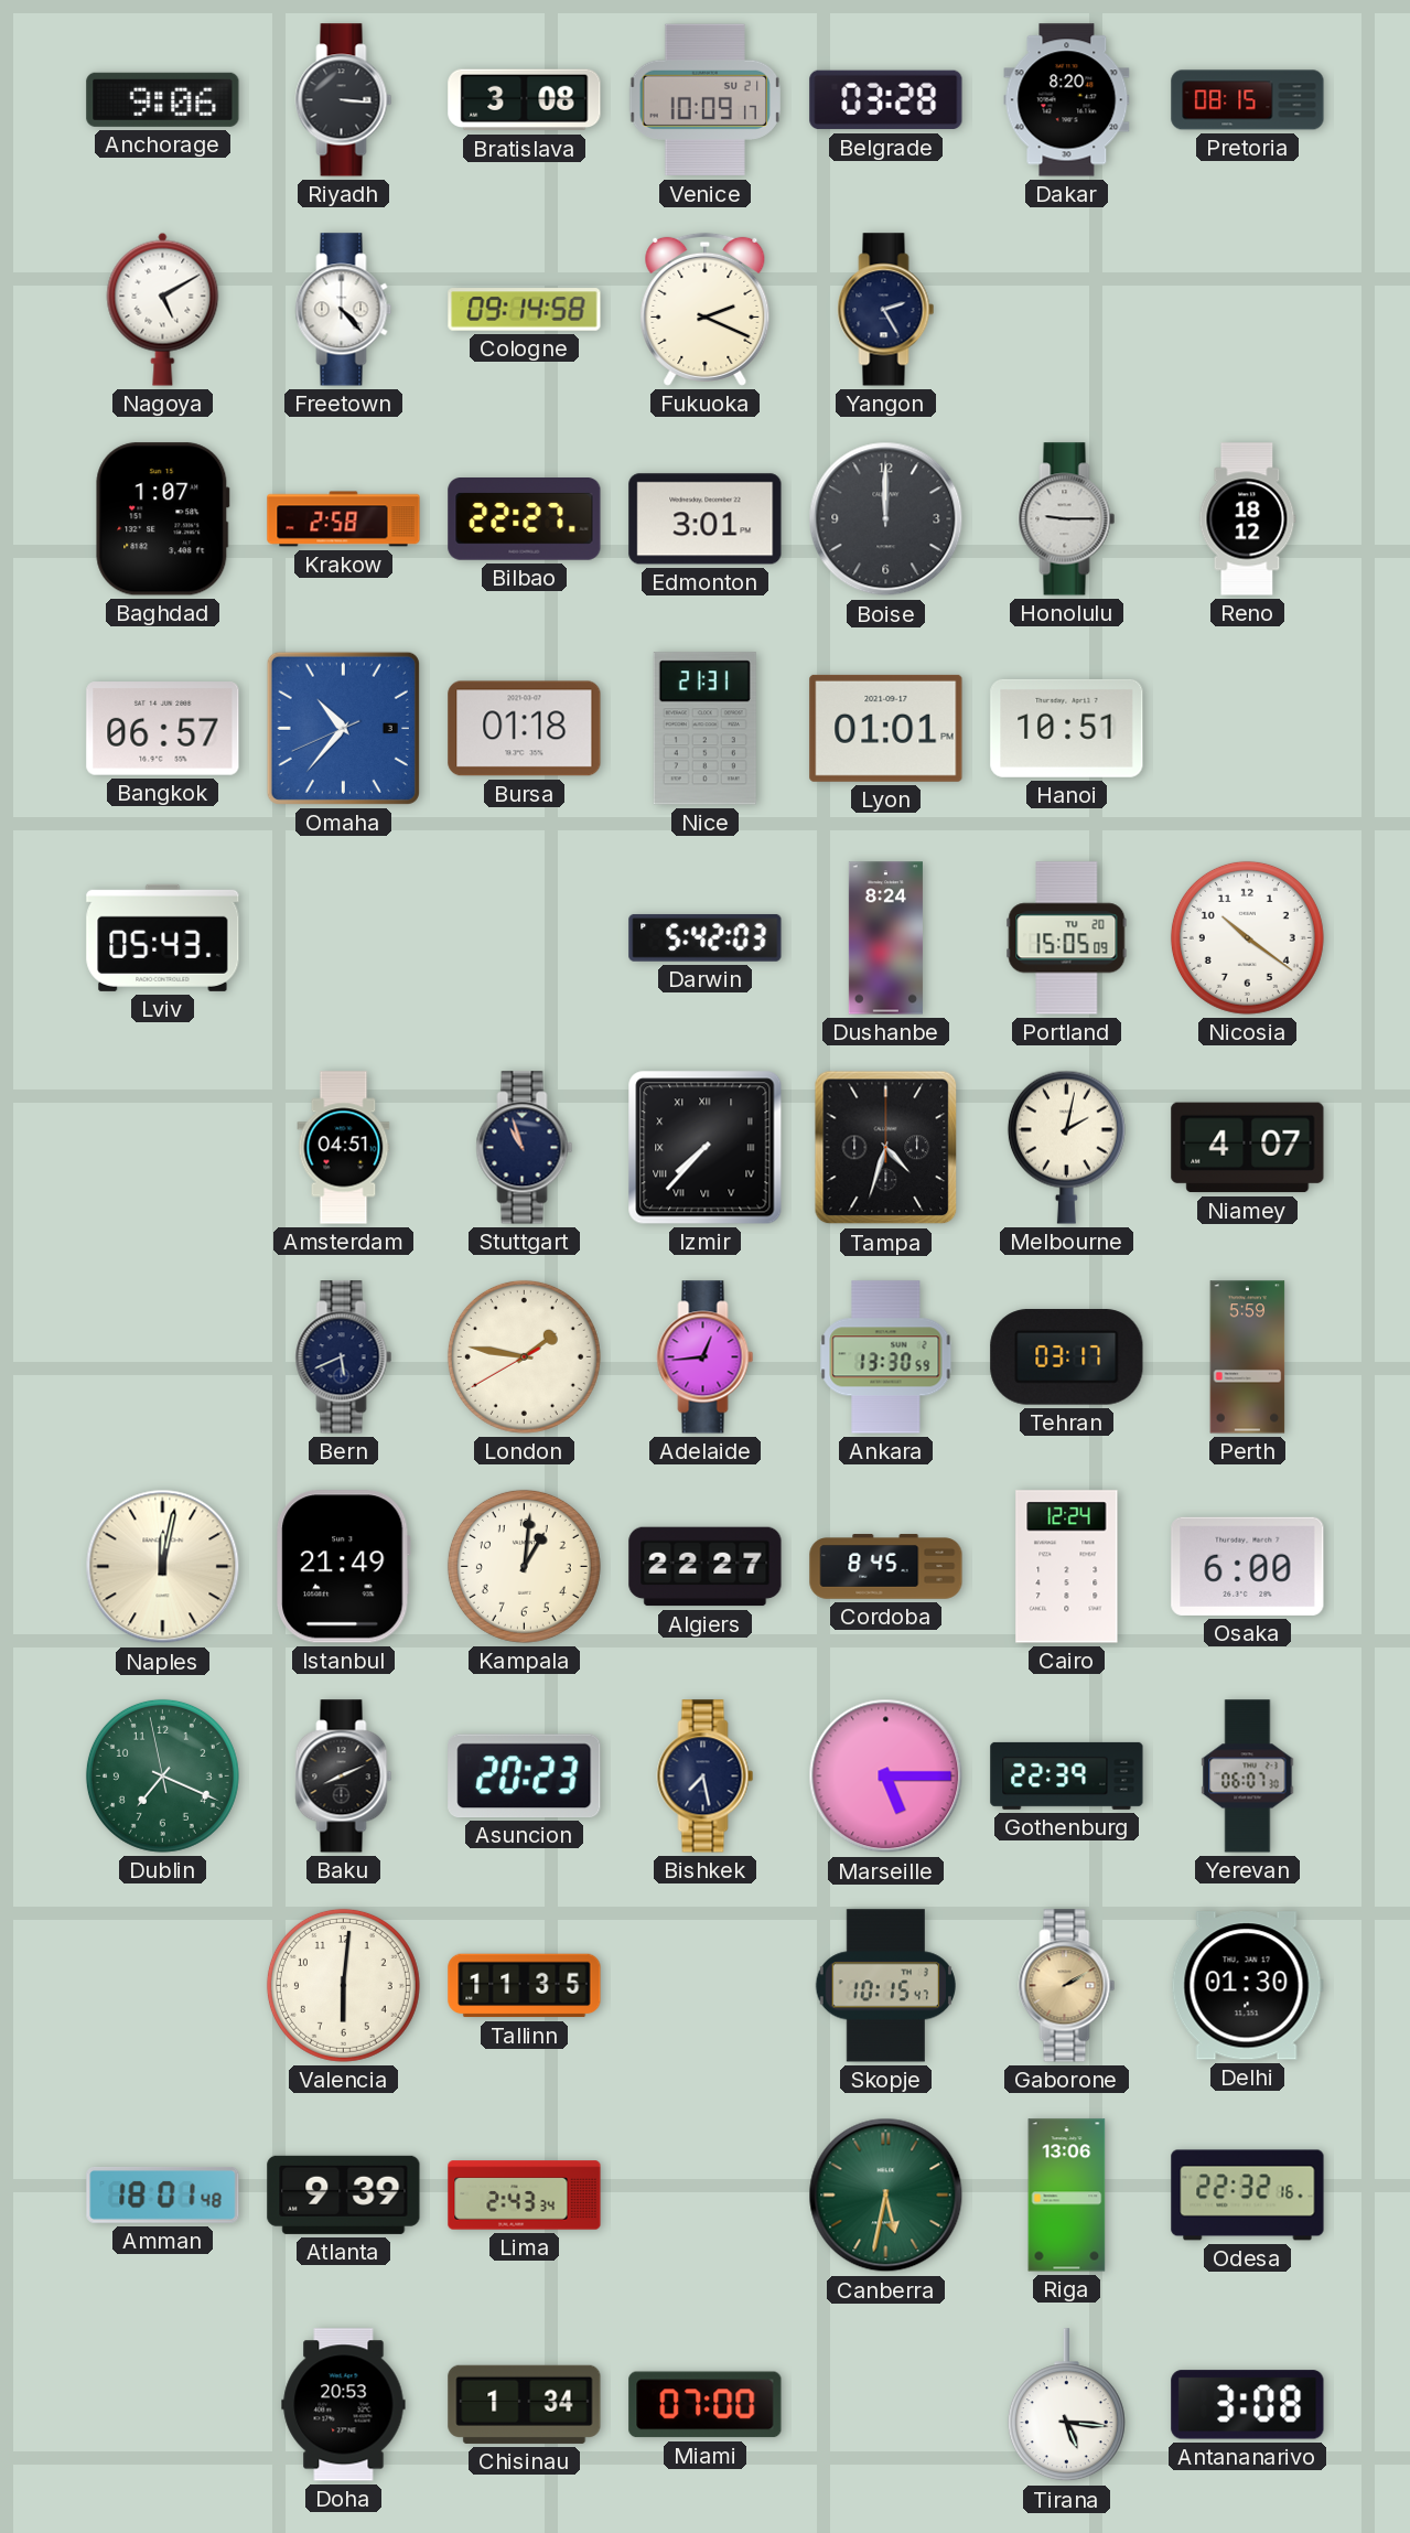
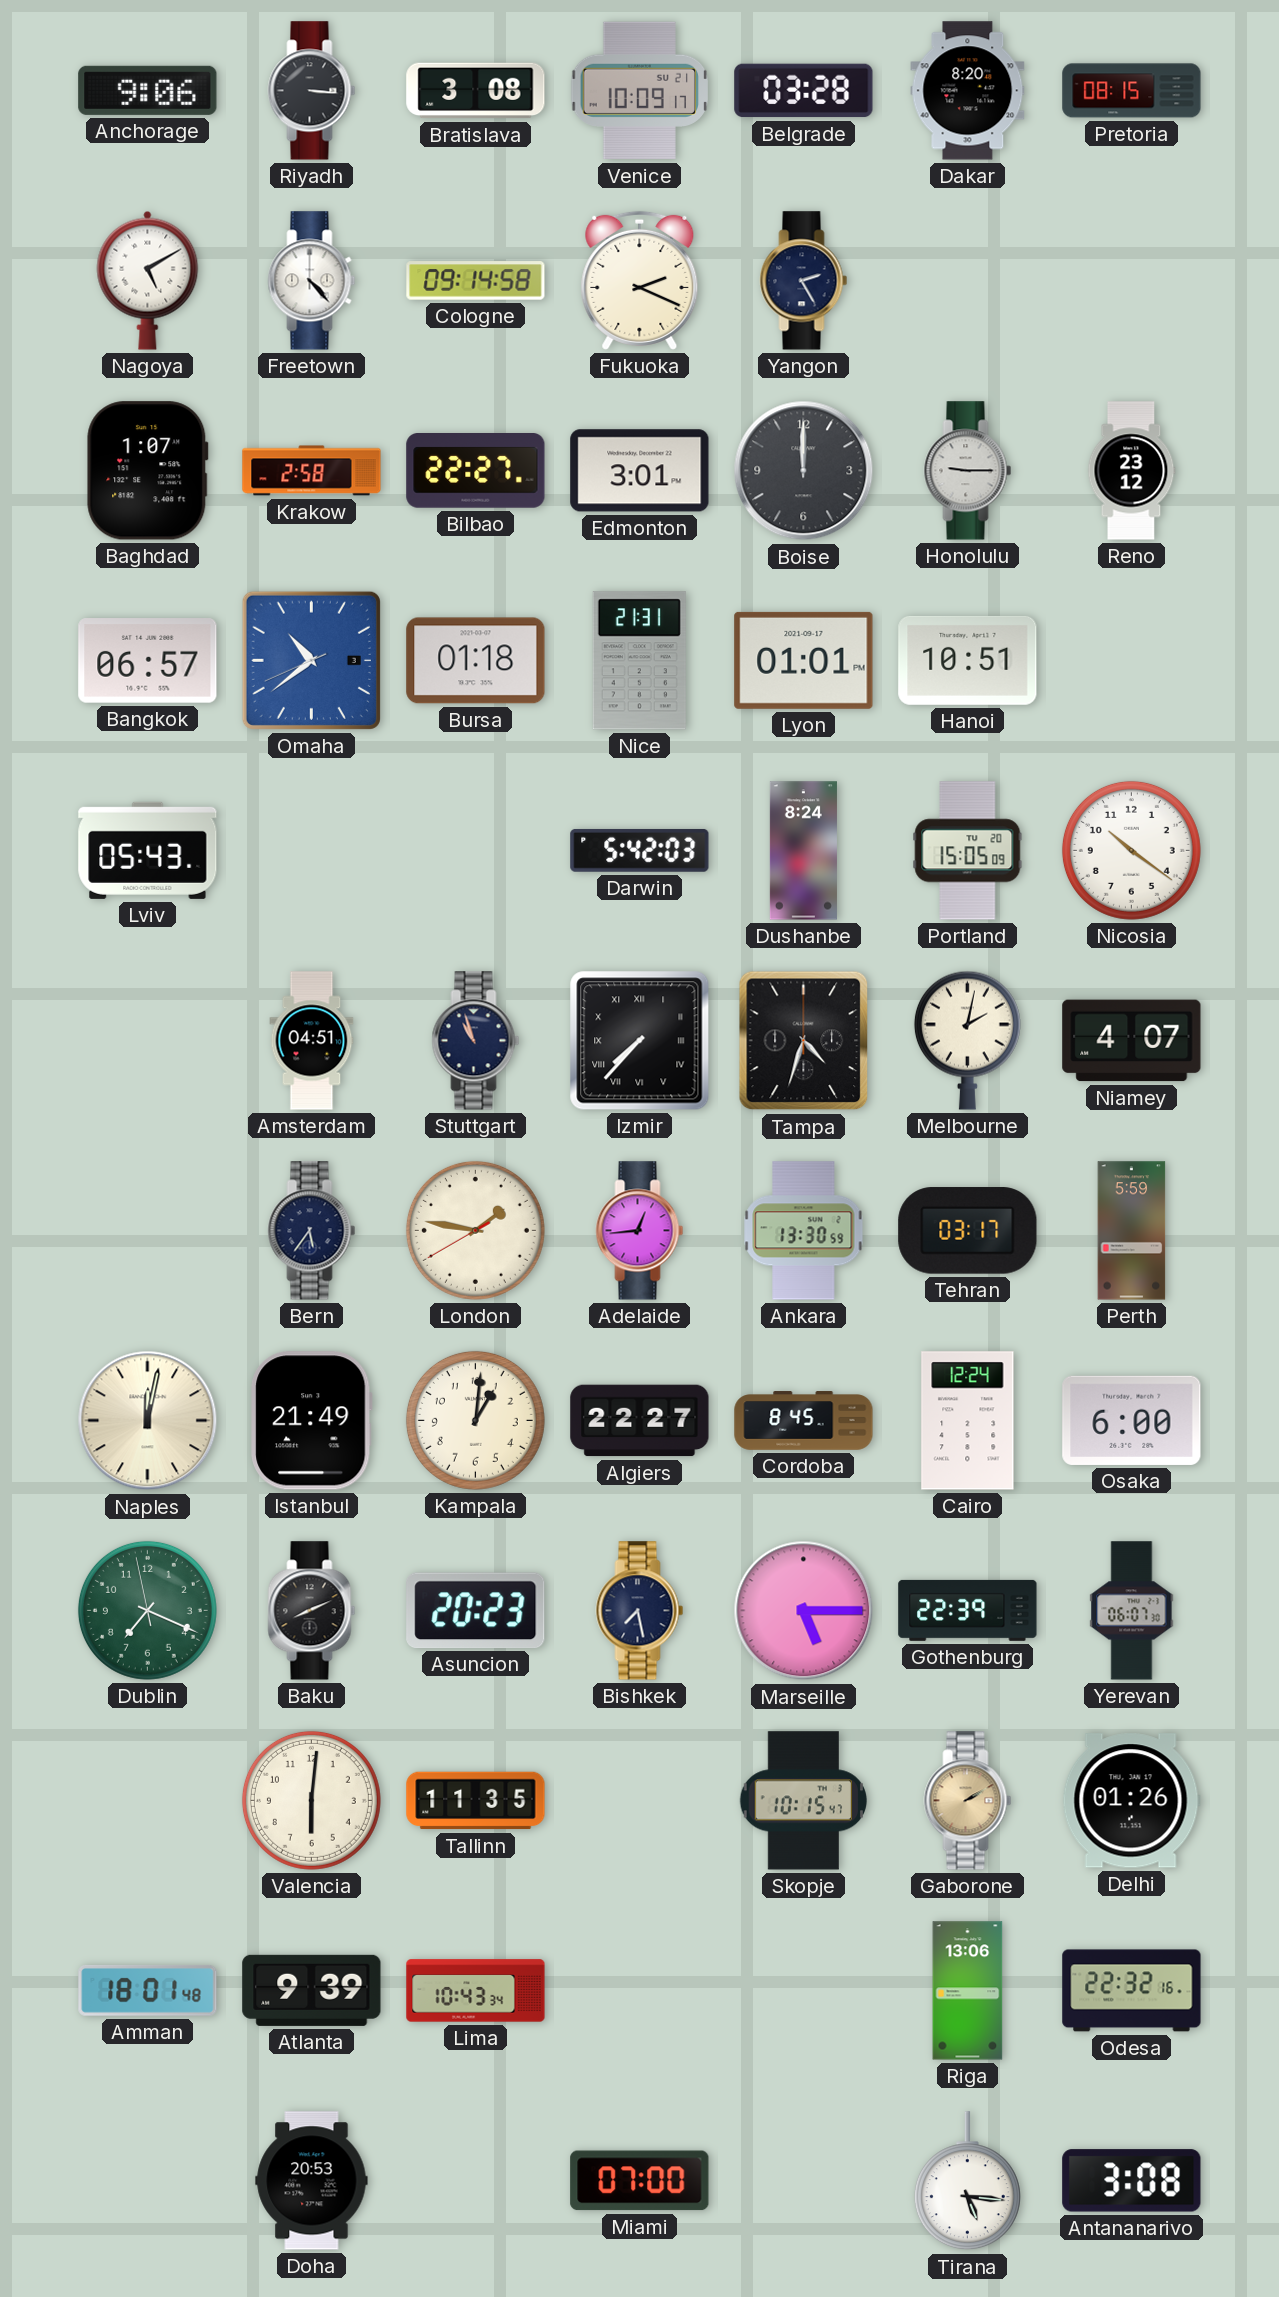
Reno: 18:12 -> 23:12 (1132, 471)
Omaha: 10:36 -> 10:38 (311, 660)
Bern: 5:41 -> 5:36 (312, 1231)
Delhi: 01:30 -> 01:26 (1131, 1801)
Lima: 2:43 -> 10:43 (476, 1991)
Canberra: 5:32 -> none (886, 2196)
Chisinau: 1:34 -> none (525, 2404)
